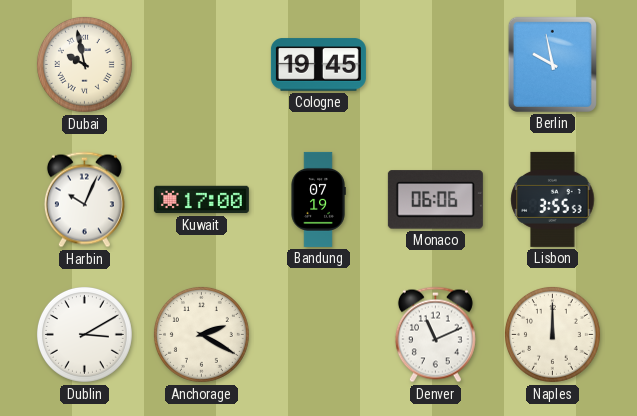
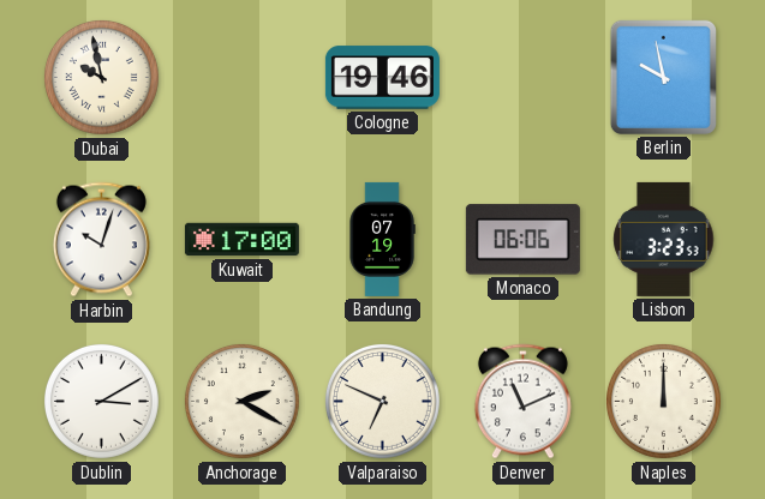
Cologne: 19:45 -> 19:46 (382, 78)
Harbin: 10:04 -> 10:03 (101, 240)
Lisbon: 3:55 -> 3:23 (664, 239)
Valparaiso: none -> 6:49 (382, 401)
